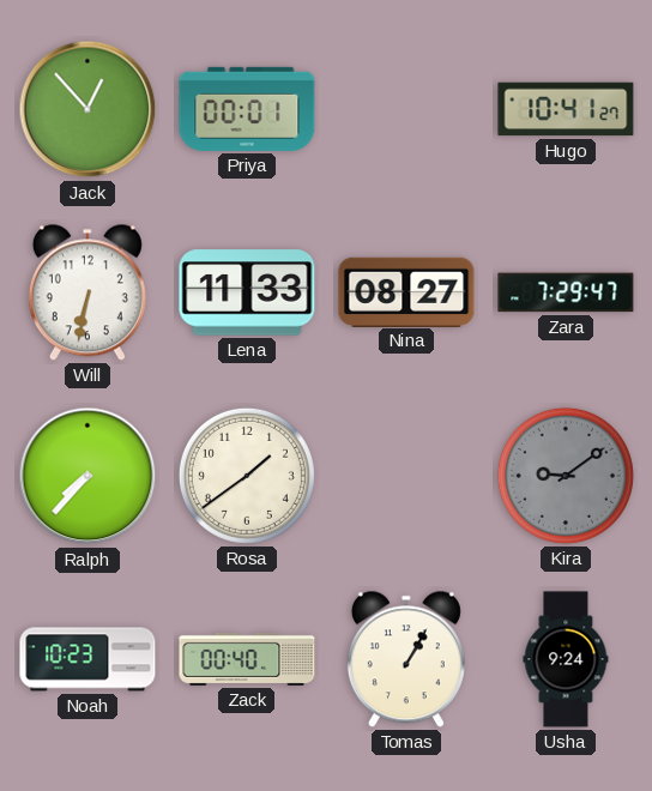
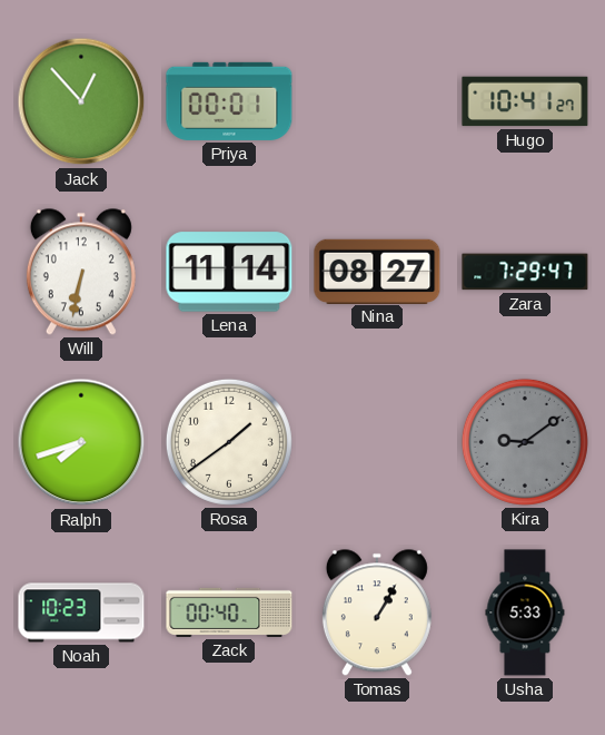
Lena: 11:33 -> 11:14 (229, 272)
Ralph: 7:37 -> 7:42 (81, 442)
Usha: 9:24 -> 5:33 (525, 612)
